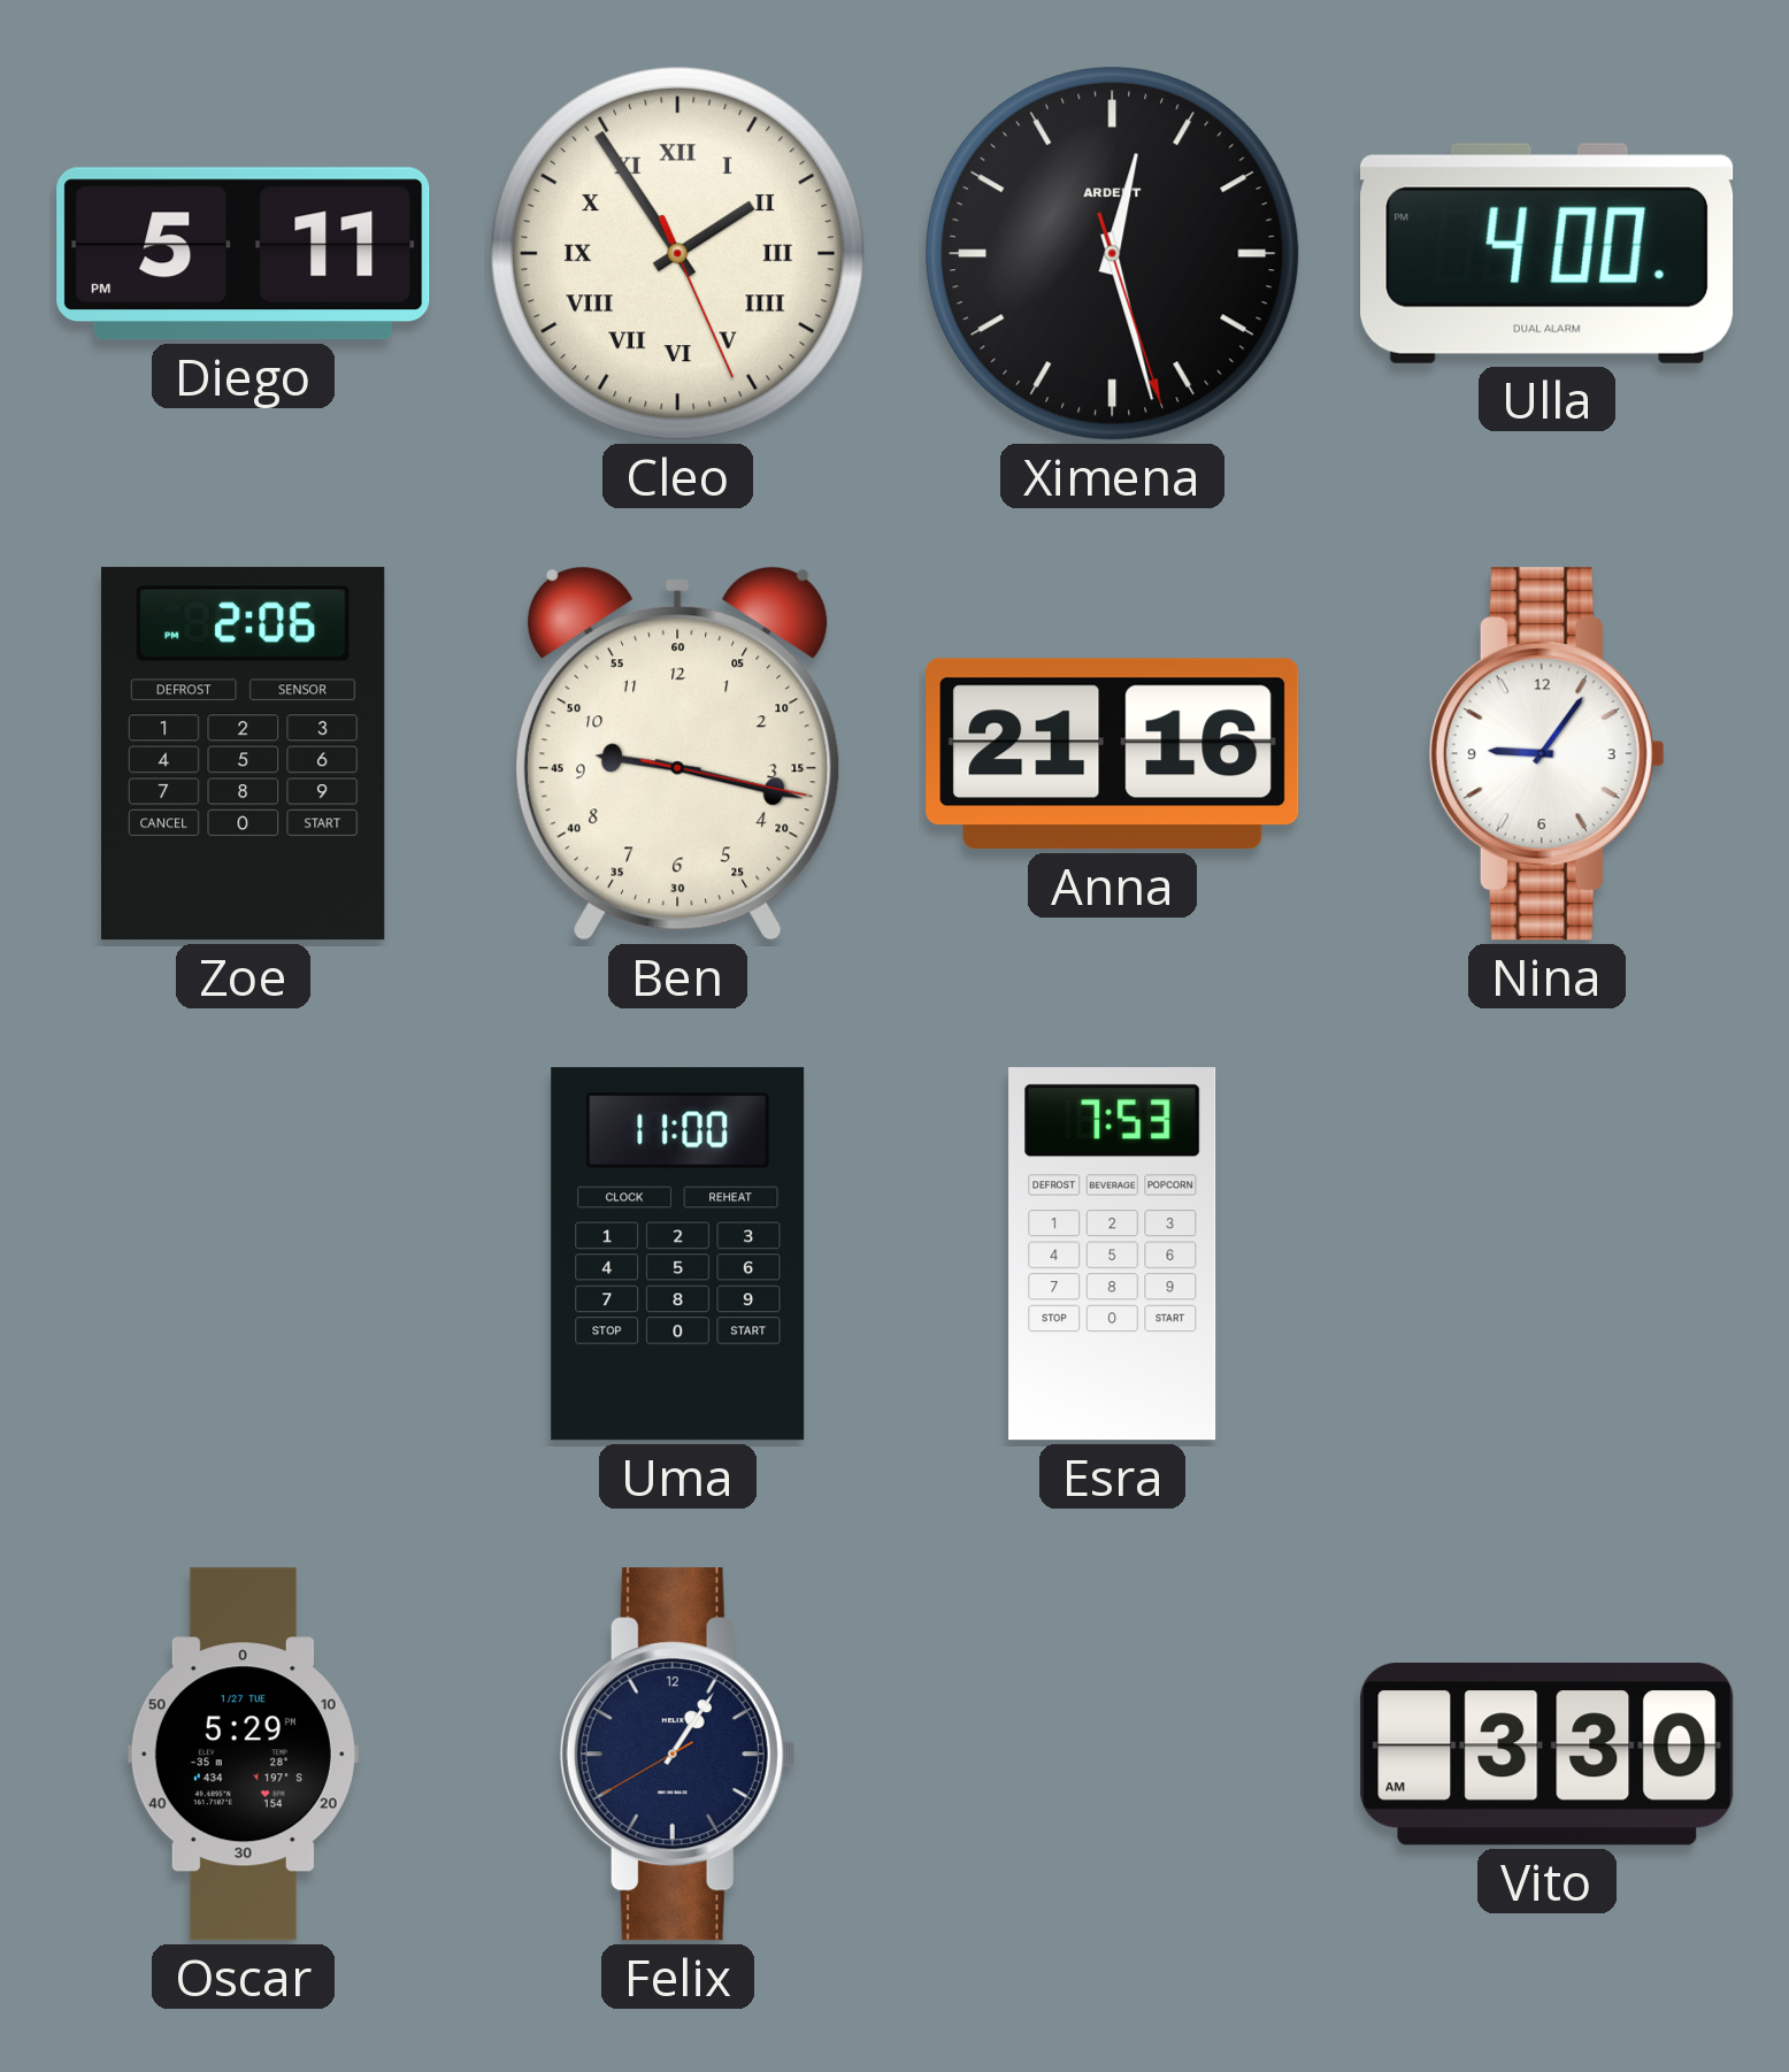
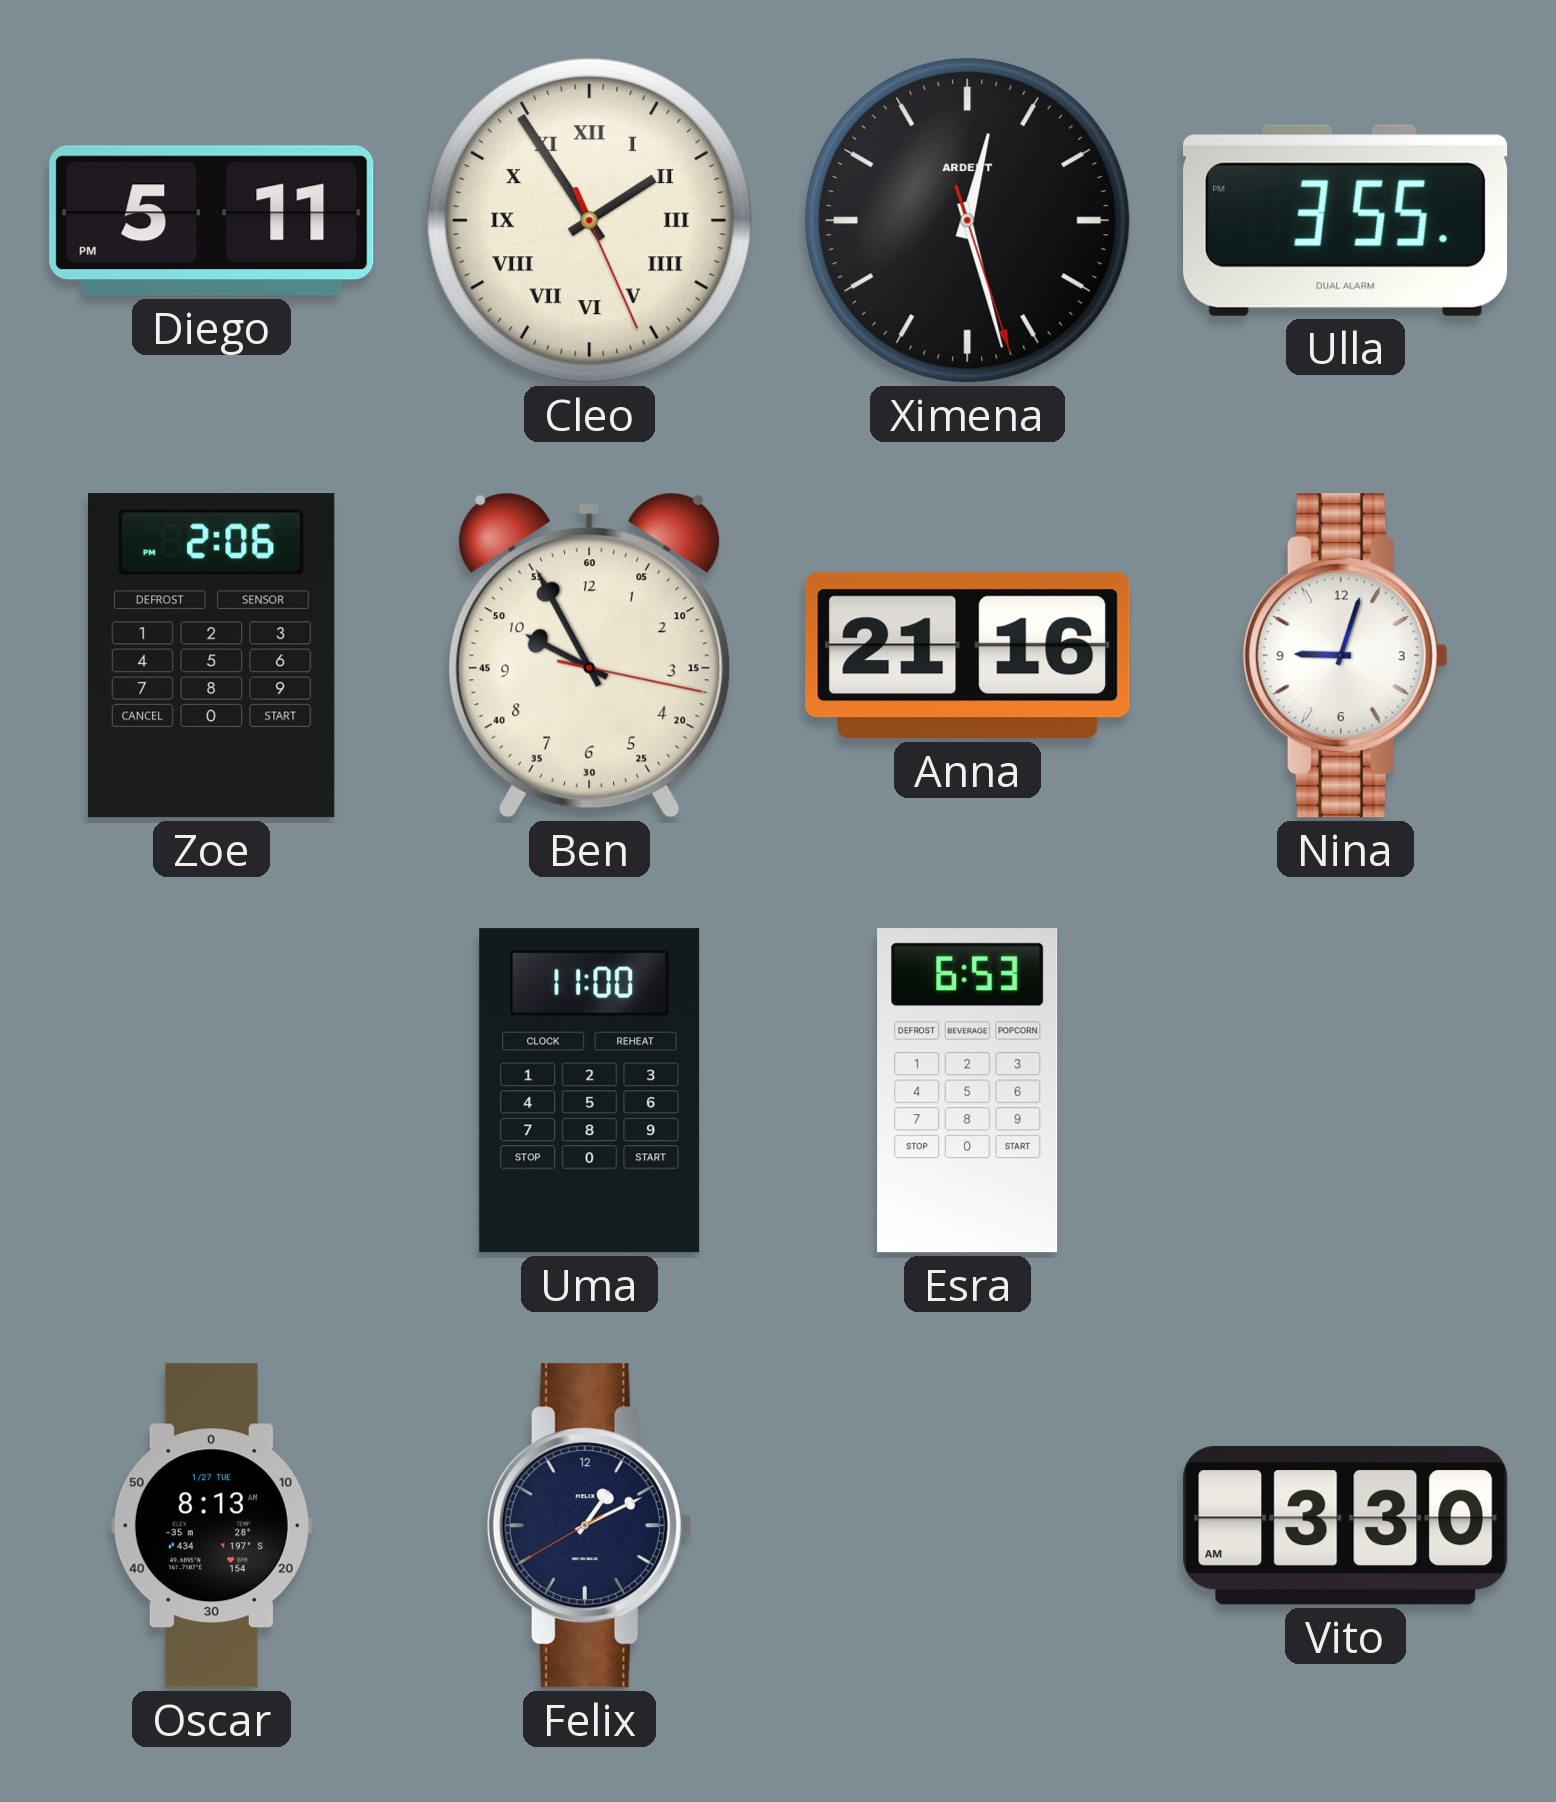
Ulla: 4:00 -> 3:55 (1346, 220)
Ben: 9:17 -> 9:55 (589, 655)
Nina: 9:06 -> 9:03 (1345, 656)
Esra: 7:53 -> 6:53 (968, 1091)
Oscar: 5:29 -> 8:13 (211, 1526)
Felix: 1:05 -> 1:10 (589, 1526)
